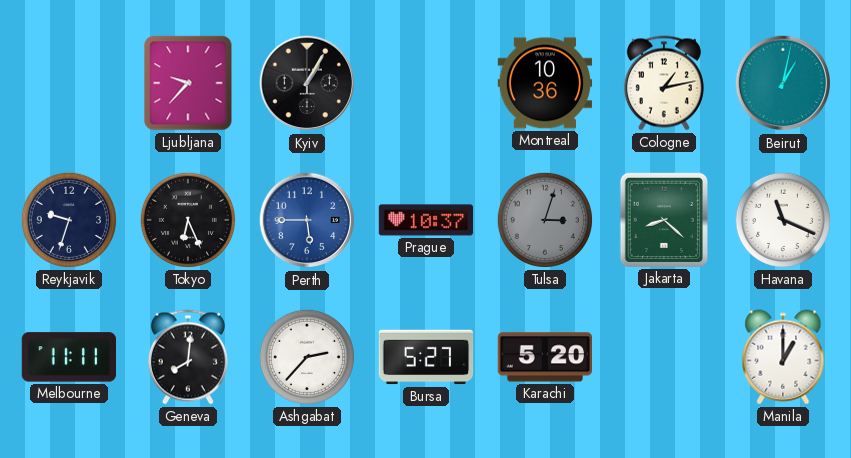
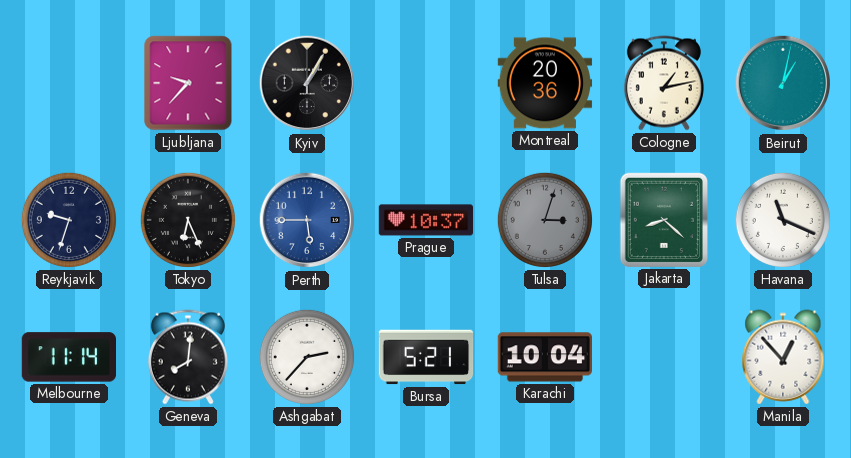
Montreal: 10:36 -> 20:36 (545, 83)
Melbourne: 11:11 -> 11:14 (68, 357)
Bursa: 5:27 -> 5:21 (426, 357)
Karachi: 5:20 -> 10:04 (545, 357)
Manila: 1:00 -> 12:53 (783, 357)
